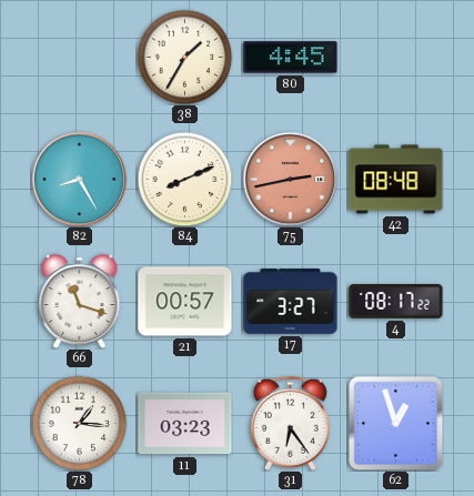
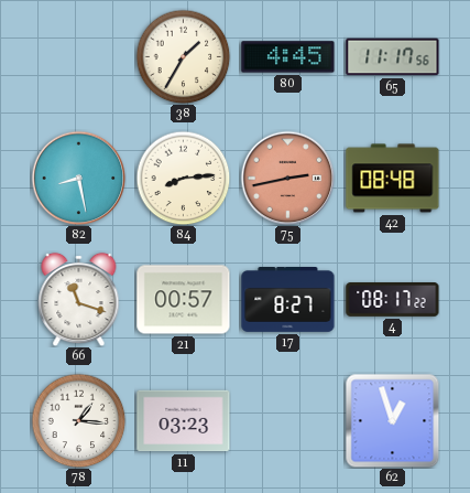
65: none -> 11:17 (393, 57)
82: 8:25 -> 8:28 (78, 178)
84: 8:11 -> 8:14 (183, 178)
17: 3:27 -> 8:27 (288, 300)
31: 6:24 -> none (290, 423)
